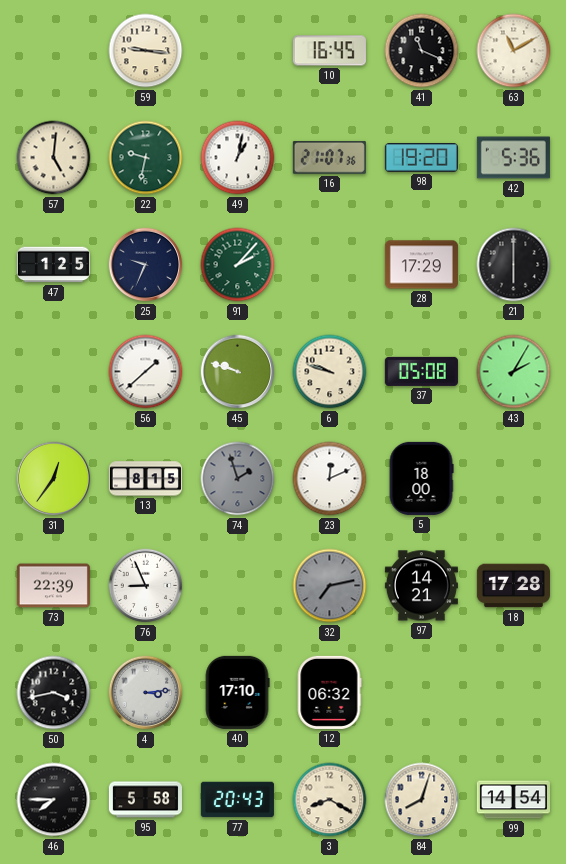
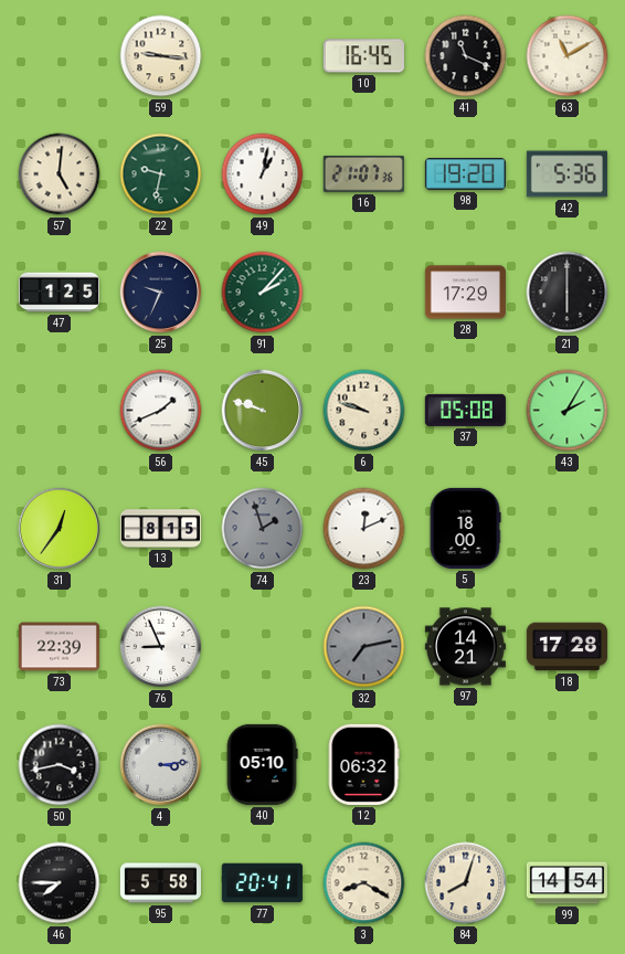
56: 1:38 -> 1:41 (161, 411)
40: 17:10 -> 05:10 (262, 764)
77: 20:43 -> 20:41 (262, 883)
